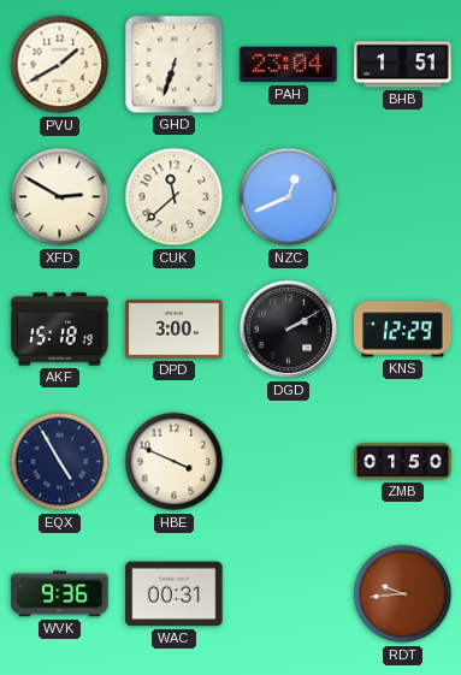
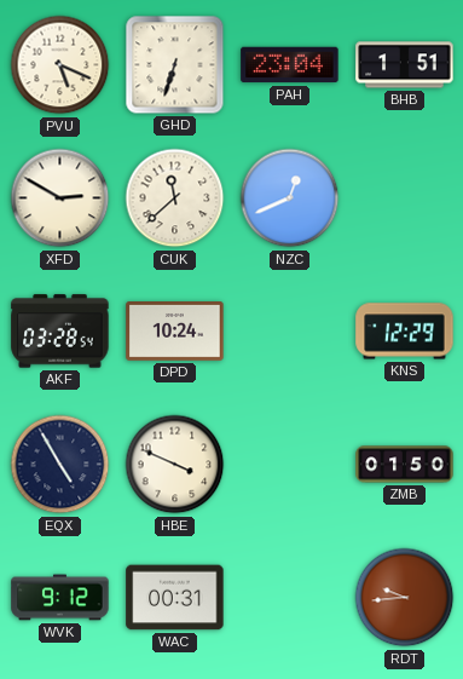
PVU: 1:40 -> 5:19 (60, 65)
AKF: 15:18 -> 03:28 (60, 332)
DPD: 3:00 -> 10:24 (175, 332)
DGD: 2:10 -> none (289, 330)
WVK: 9:36 -> 9:12 (60, 598)
